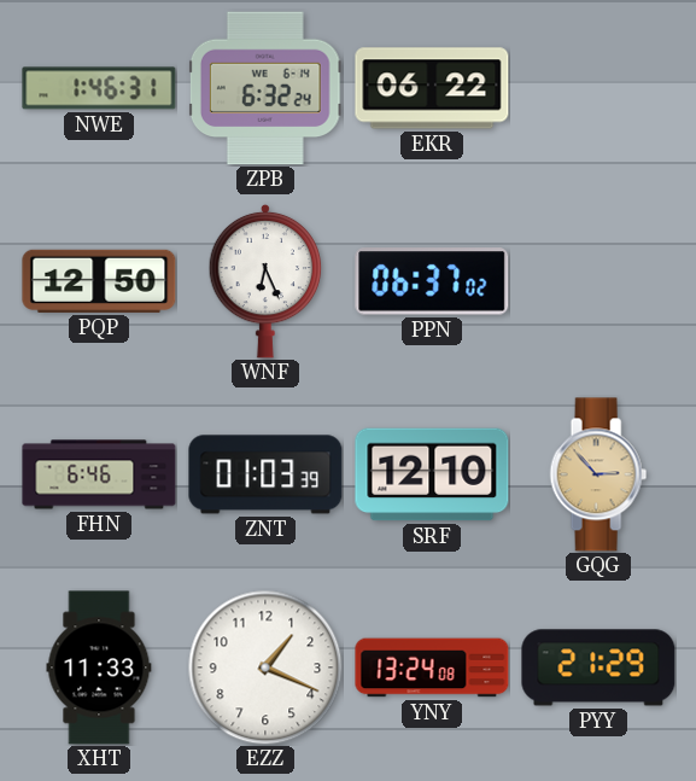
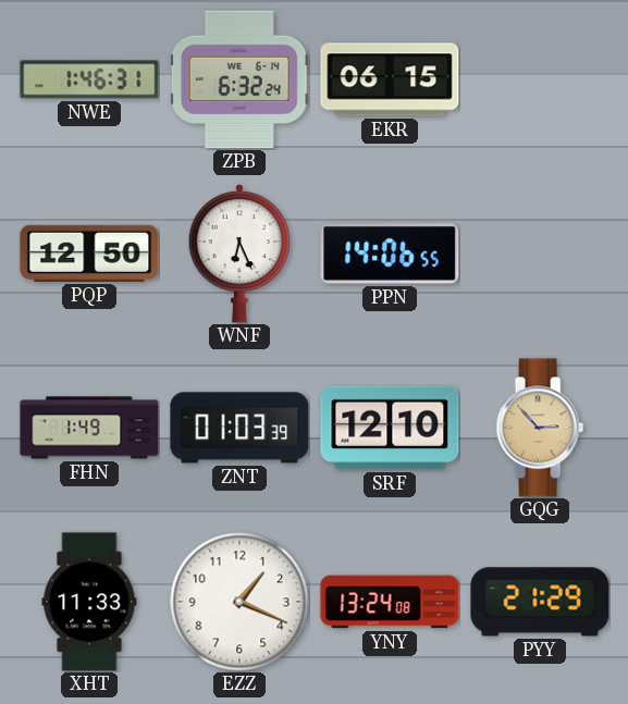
EKR: 06:22 -> 06:15 (390, 79)
PPN: 06:37 -> 14:06 (390, 254)
FHN: 6:46 -> 1:49 (89, 428)
